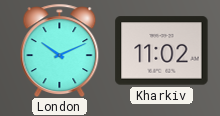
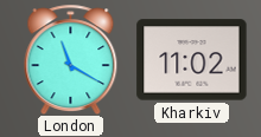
London: 10:11 -> 11:20 (71, 59)
